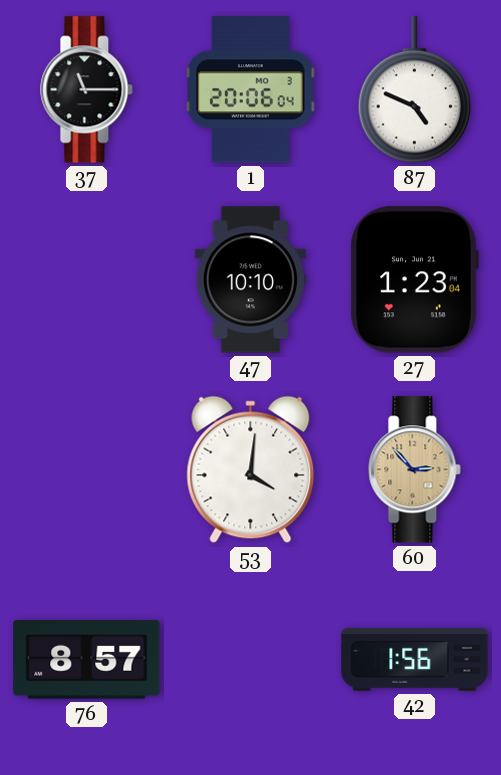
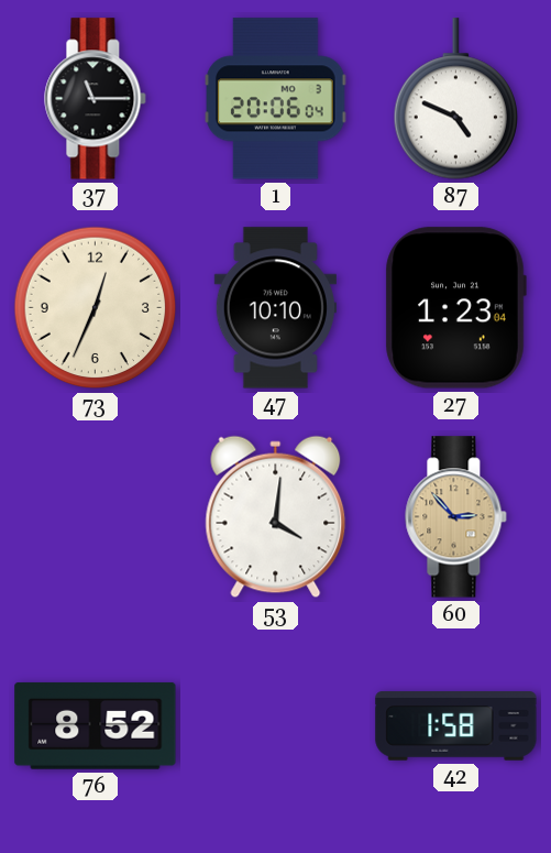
73: none -> 12:34 (96, 308)
76: 8:57 -> 8:52 (96, 725)
42: 1:56 -> 1:58 (456, 726)
